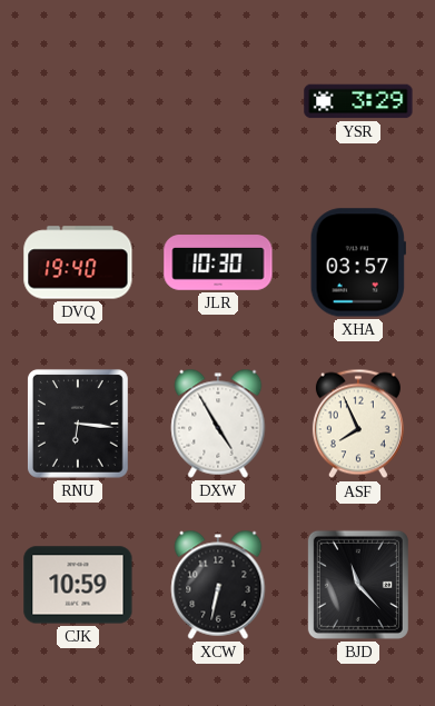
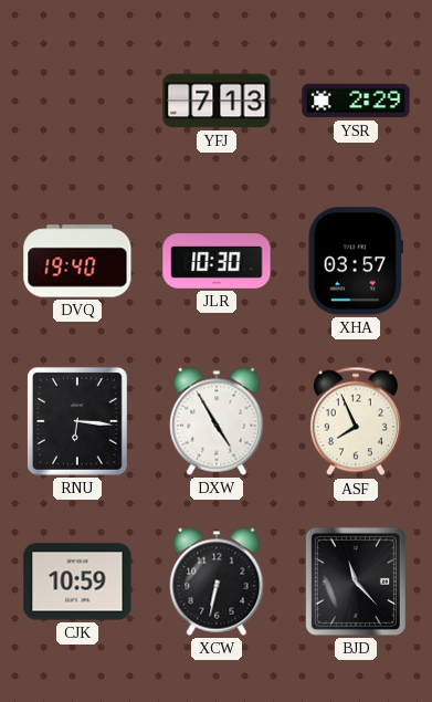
YFJ: none -> 7:13 (217, 101)
YSR: 3:29 -> 2:29 (356, 101)
